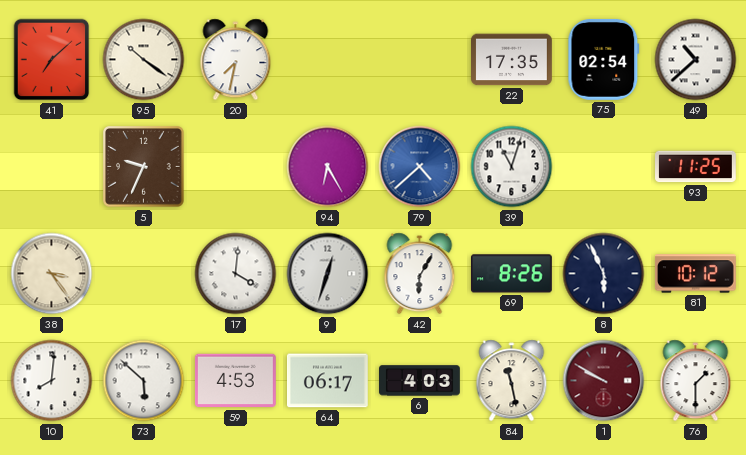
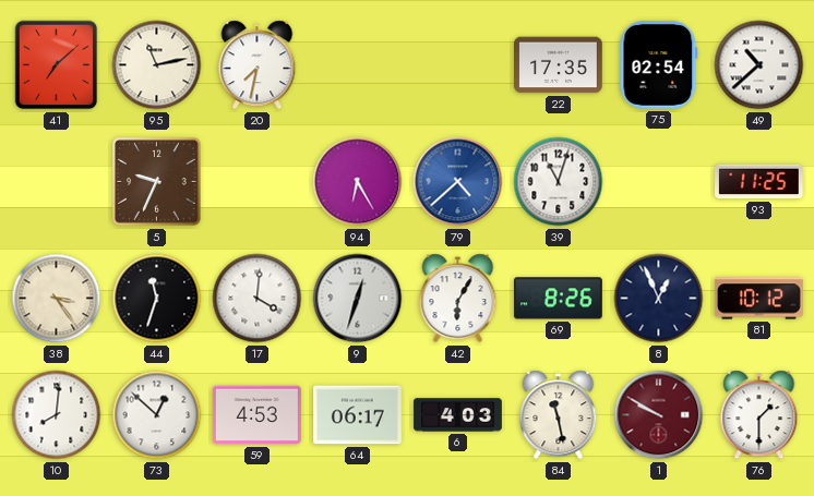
95: 10:21 -> 11:13 (157, 65)
44: none -> 11:33 (157, 299)
8: 5:56 -> 12:56 (659, 299)
73: 5:52 -> 12:52 (157, 415)
